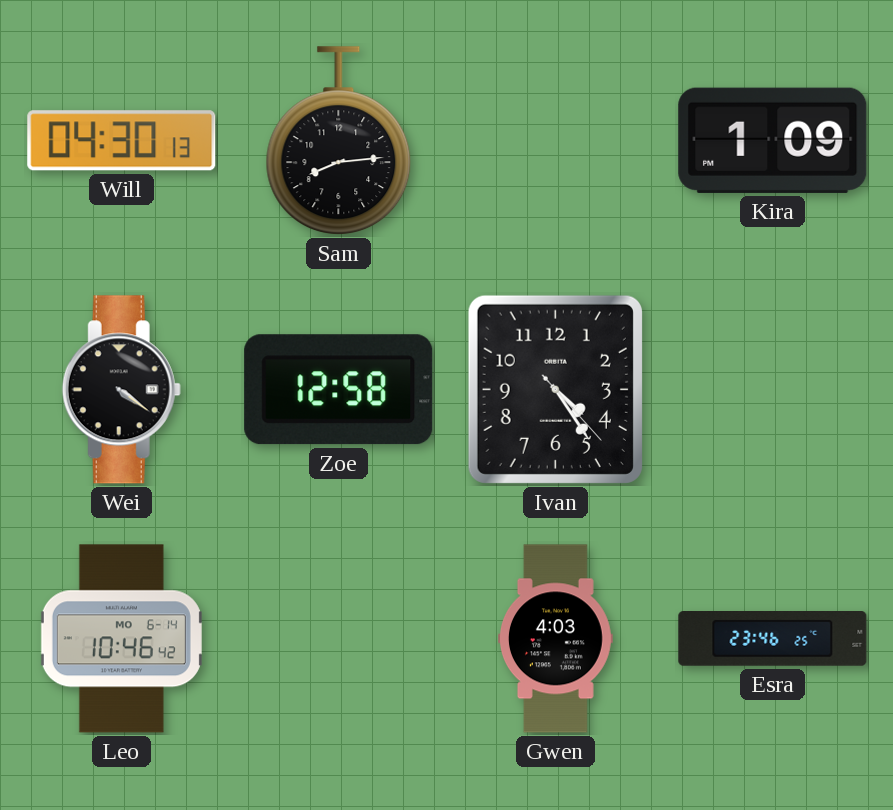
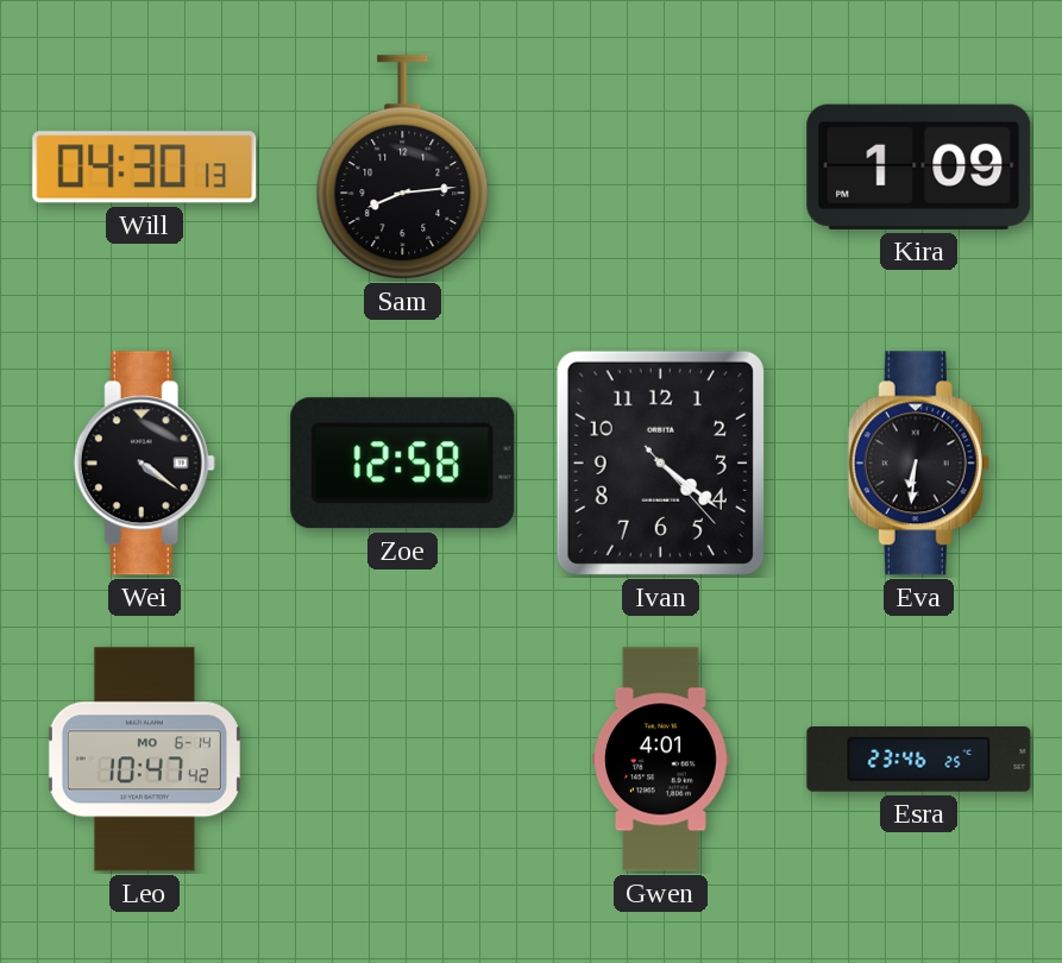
Ivan: 4:24 -> 4:21 (660, 462)
Eva: none -> 6:31 (918, 464)
Leo: 10:46 -> 10:47 (144, 760)
Gwen: 4:03 -> 4:01 (661, 760)
